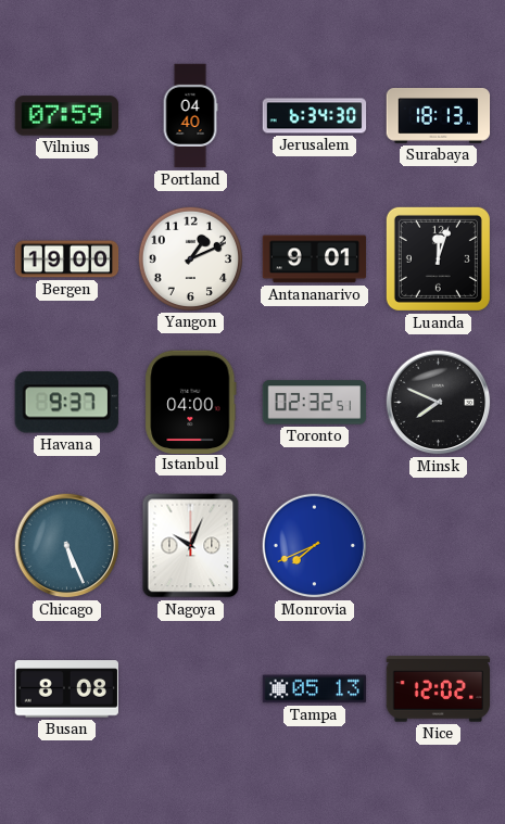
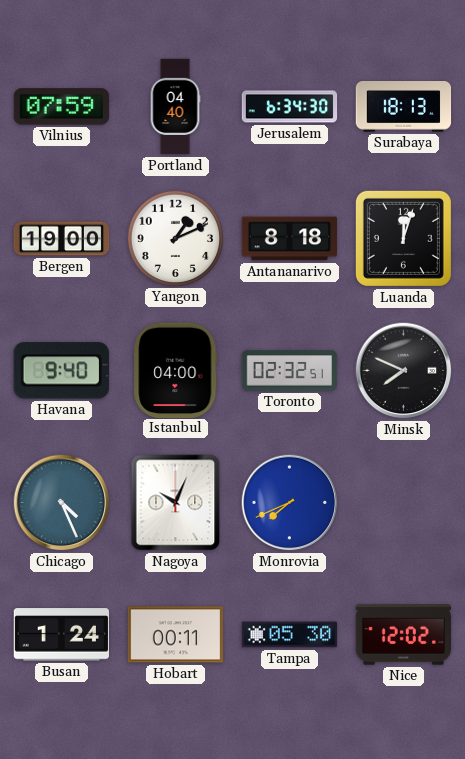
Antananarivo: 9:01 -> 8:18 (290, 239)
Havana: 9:37 -> 9:40 (61, 371)
Chicago: 5:26 -> 4:26 (62, 503)
Busan: 8:08 -> 1:24 (62, 635)
Hobart: none -> 00:11 (176, 635)
Tampa: 05:13 -> 05:30 (290, 635)
